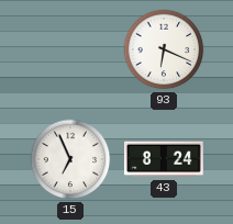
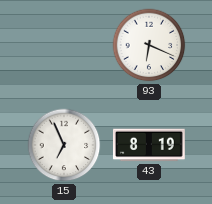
43: 8:24 -> 8:19 (149, 145)
